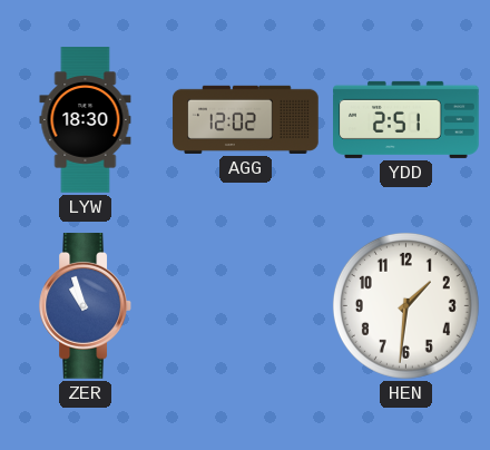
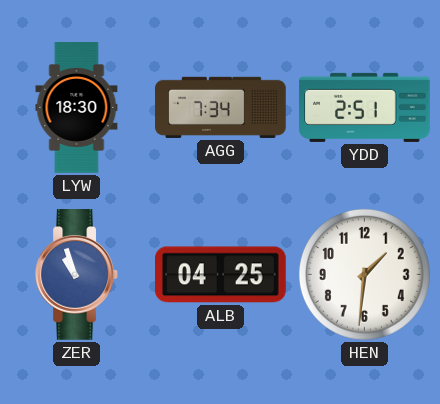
AGG: 12:02 -> 7:34 (221, 107)
ALB: none -> 04:25 (221, 275)
